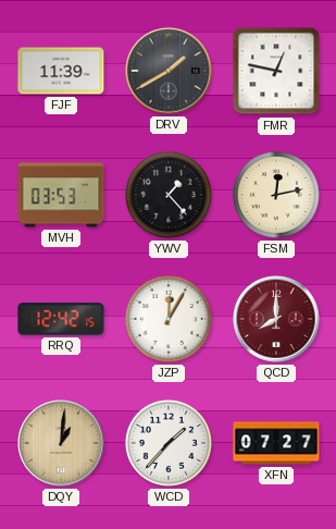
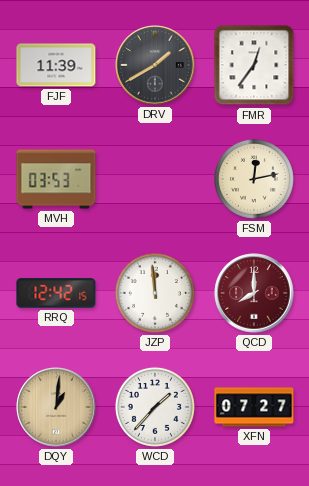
FMR: 12:47 -> 12:36 (254, 65)
YWV: 1:23 -> none (169, 195)
JZP: 12:05 -> 11:59 (155, 293)
